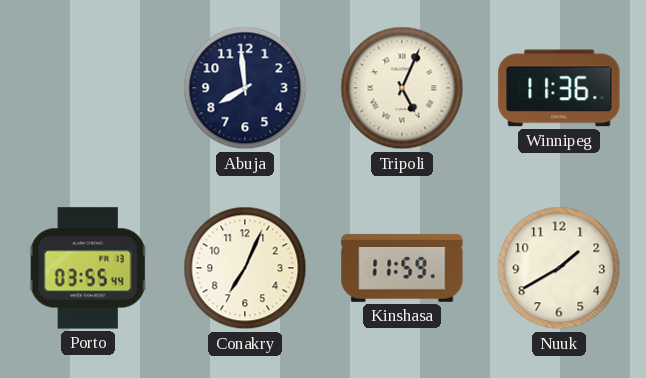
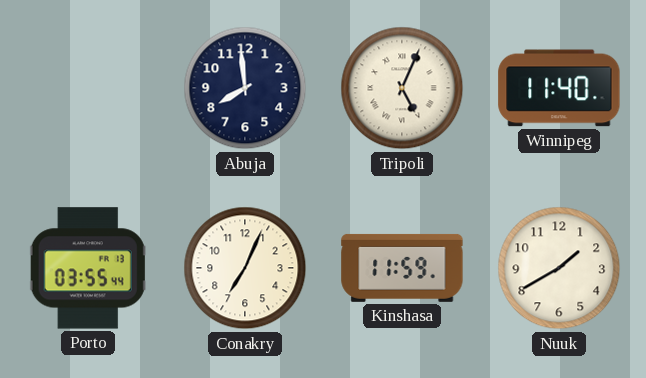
Winnipeg: 11:36 -> 11:40 (559, 88)
